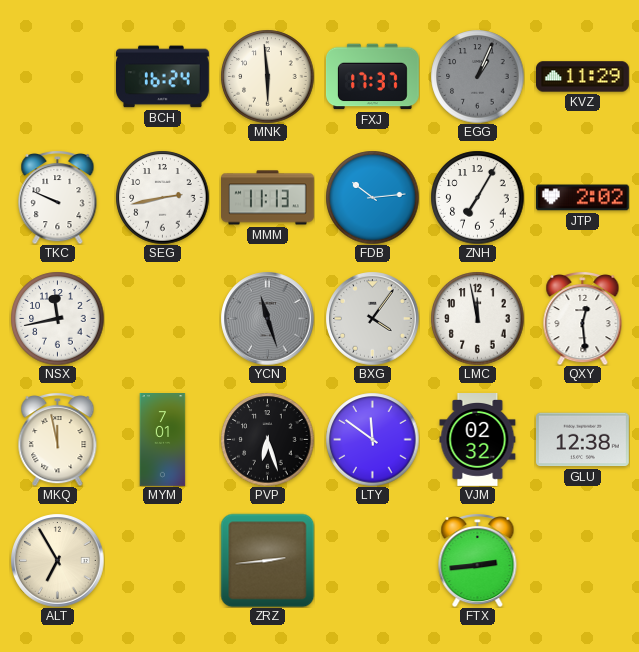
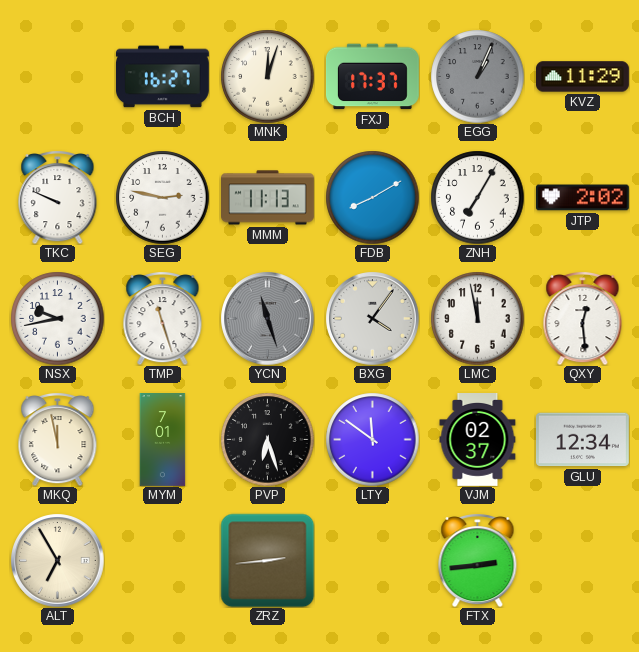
BCH: 16:24 -> 16:27 (162, 77)
MNK: 5:59 -> 12:03 (267, 76)
SEG: 2:43 -> 2:47 (162, 197)
FDB: 10:14 -> 8:10 (372, 197)
NSX: 11:43 -> 9:43 (57, 318)
TMP: none -> 11:27 (163, 318)
VJM: 02:32 -> 02:37 (478, 440)
GLU: 12:38 -> 12:34 (582, 440)
